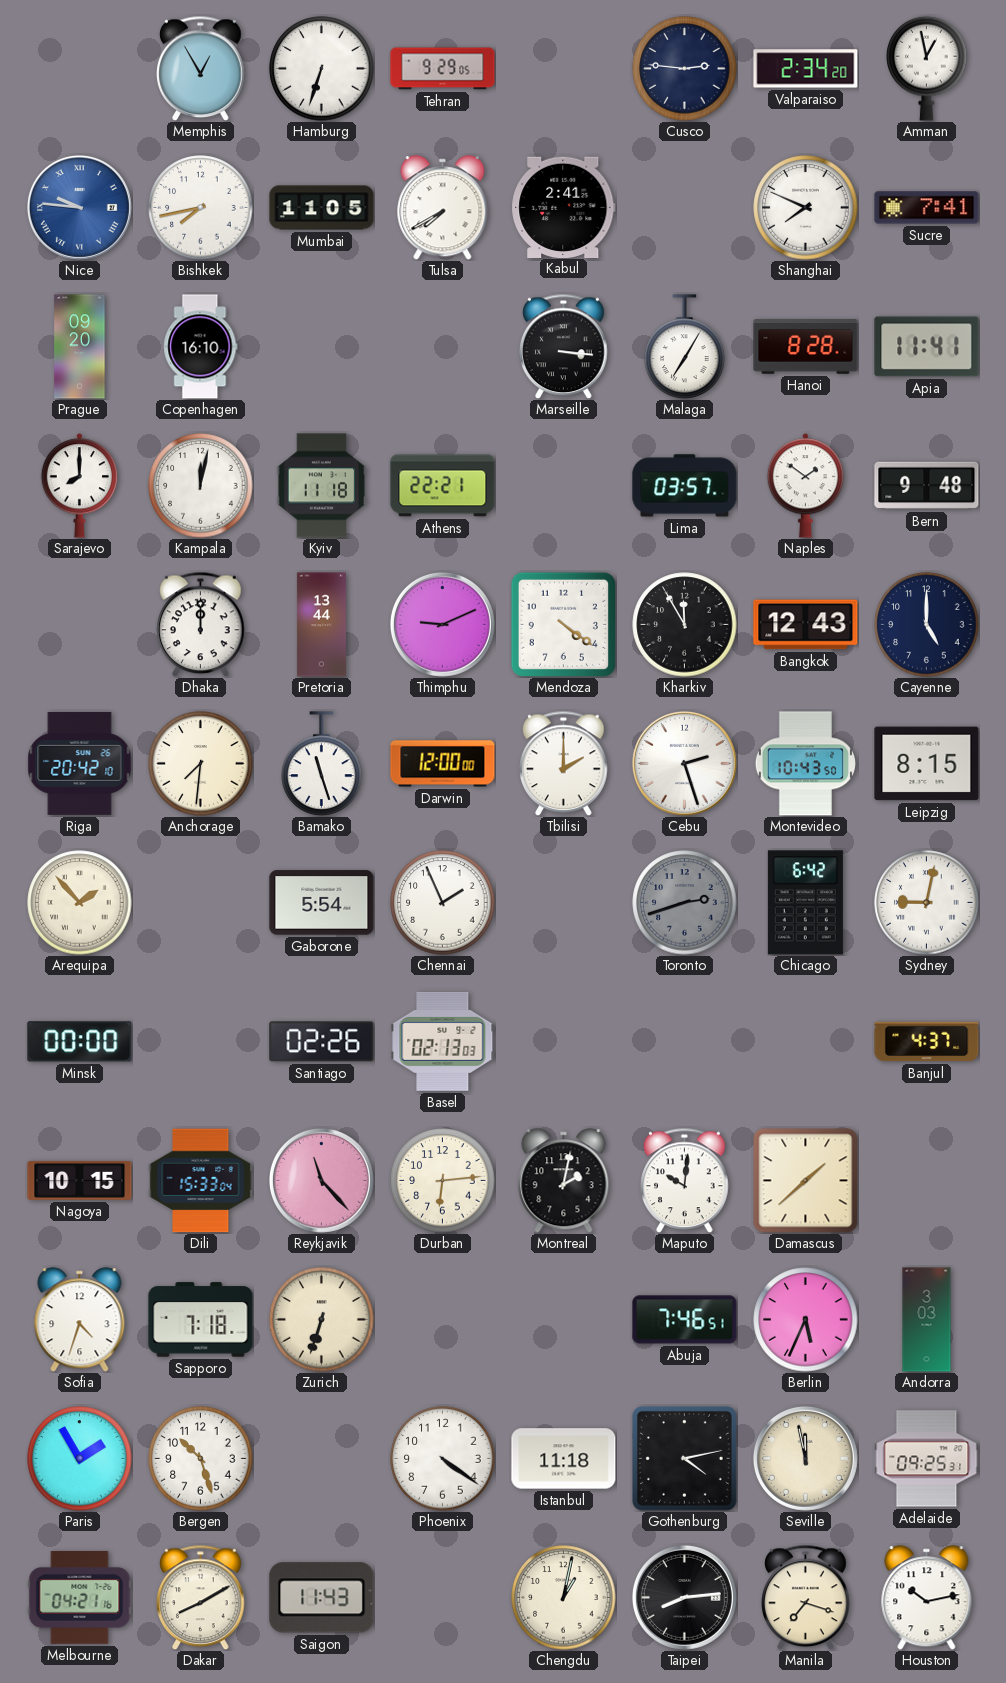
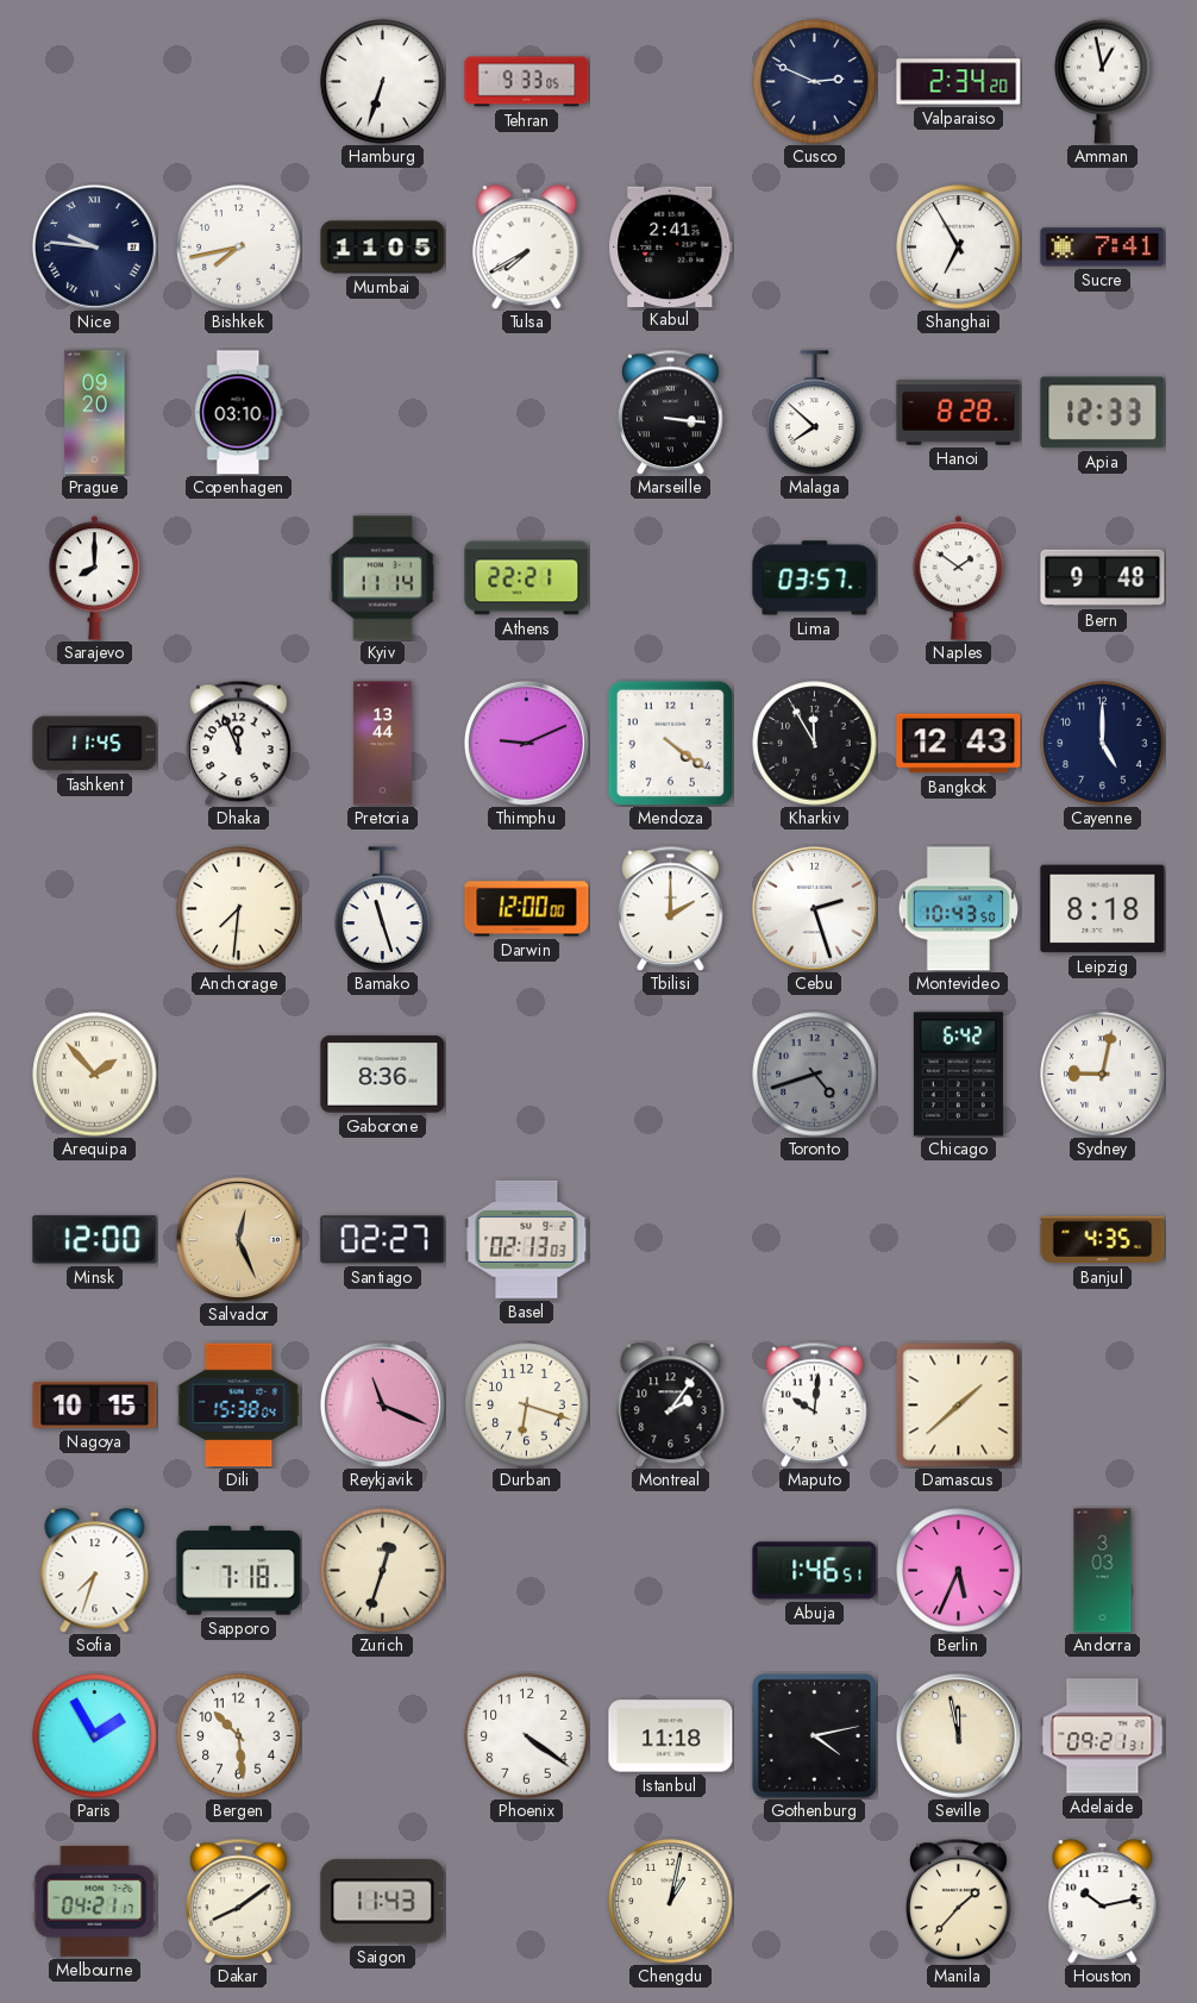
Memphis: 12:55 -> none (201, 68)
Tehran: 9:29 -> 9:33 (527, 82)
Cusco: 2:46 -> 2:49 (815, 82)
Nice dial: blue -> navy (94, 246)
Shanghai: 7:49 -> 6:55 (959, 248)
Copenhagen: 16:10 -> 03:10 (239, 413)
Malaga: 7:05 -> 7:52 (815, 413)
Apia: 11:41 -> 12:33 (1103, 413)
Kampala: 12:02 -> none (201, 486)
Kyiv: 11:18 -> 11:14 (383, 578)
Tashkent: none -> 11:45 (95, 744)
Dhaka: 12:00 -> 11:56 (239, 743)
Riga: 20:42 -> none (80, 763)
Leipzig: 8:15 -> 8:18 (1103, 909)
Gaborone: 5:54 -> 8:36 (383, 1075)
Chennai: 1:56 -> none (443, 903)
Toronto: 2:42 -> 4:42 (815, 1075)
Minsk: 00:00 -> 12:00 (95, 1240)
Salvador: none -> 12:26 (238, 1239)
Santiago: 02:26 -> 02:27 (383, 1240)
Banjul: 4:37 -> 4:35 (1103, 1240)
Dili: 15:33 -> 15:38 (239, 1406)
Reykjavik: 11:23 -> 11:19 (382, 1404)
Durban: 6:14 -> 6:18 (527, 1406)
Montreal: 2:02 -> 2:06 (671, 1406)
Sofia: 4:33 -> 7:33 (95, 1571)
Zurich: 6:33 -> 12:33 (383, 1571)
Abuja: 7:46 -> 1:46 (815, 1571)
Bergen: 10:27 -> 10:29 (239, 1736)
Adelaide: 09:25 -> 09:21 (1103, 1736)
Melbourne: 04:21:16 -> 04:21:17 (95, 1902)
Dakar: 8:10 -> 8:09 (239, 1901)
Taipei: 8:14 -> none (684, 1597)
Manila: 7:18 -> 1:37 (959, 1901)
